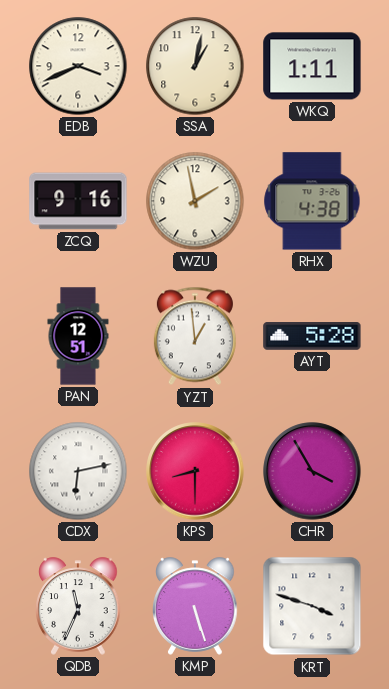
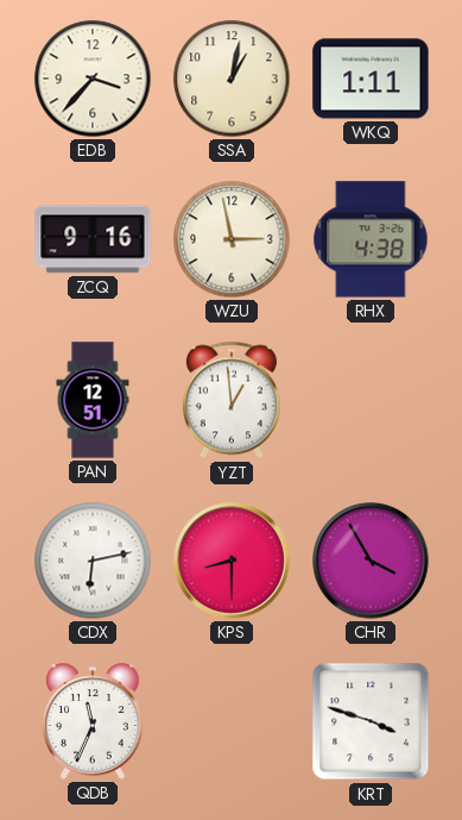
EDB: 3:41 -> 3:37 (93, 79)
WZU: 1:58 -> 2:58 (232, 239)
AYT: 5:28 -> none (312, 337)
KMP: 5:27 -> none (195, 606)
